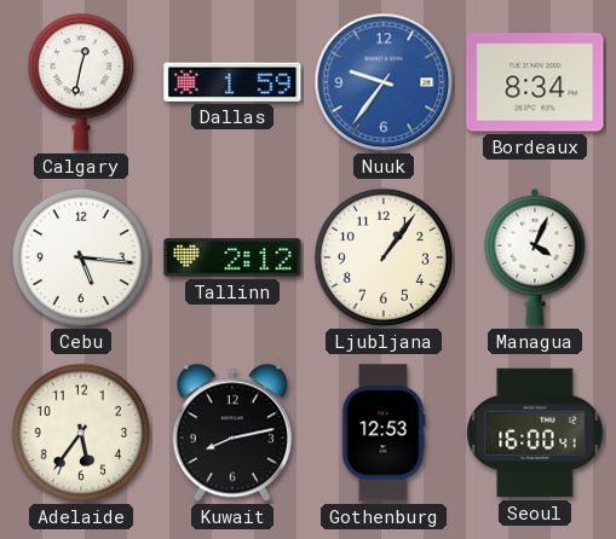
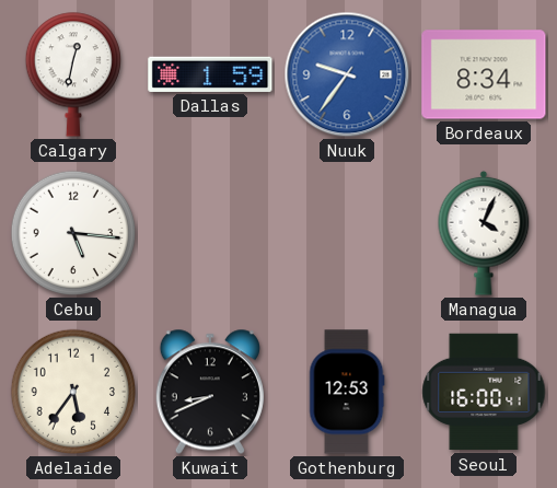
Tallinn: 2:12 -> none (232, 257)
Ljubljana: 1:06 -> none (384, 257)
Kuwait: 8:13 -> 8:41 (210, 392)
